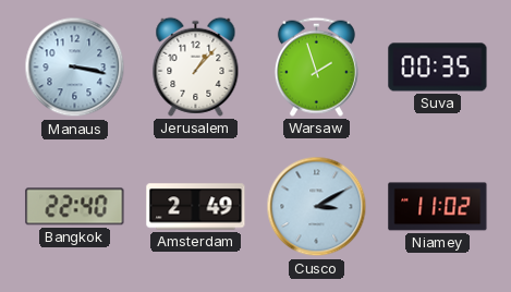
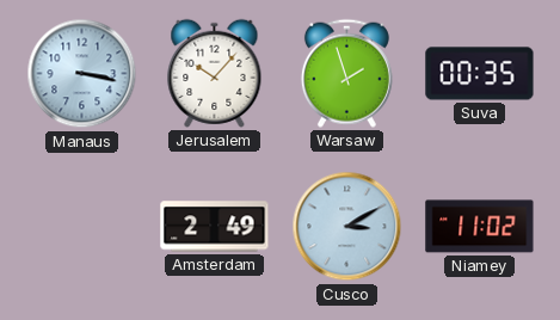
Jerusalem: 1:07 -> 10:07 (215, 73)
Bangkok: 22:40 -> none (75, 207)
